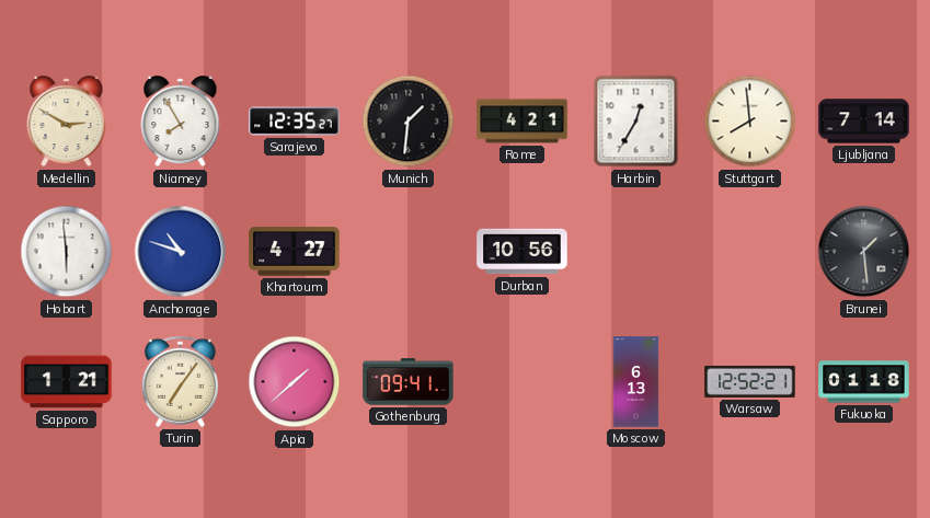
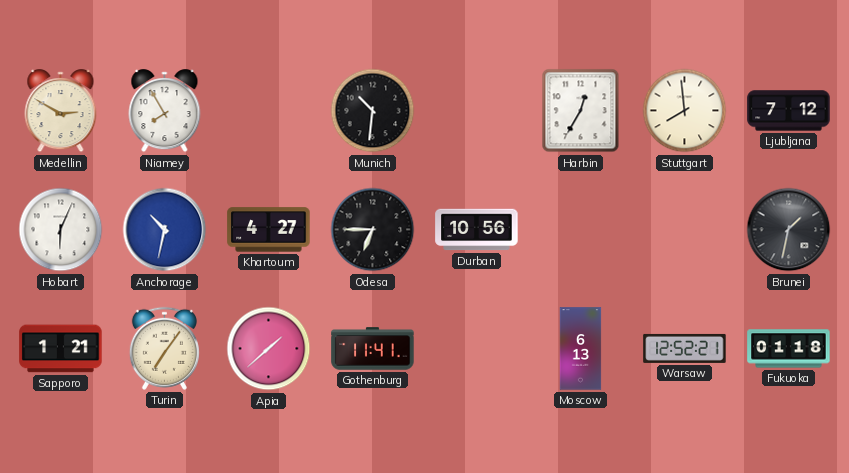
Sarajevo: 12:35 -> none (295, 122)
Munich: 1:31 -> 10:31 (373, 111)
Rome: 4:21 -> none (523, 122)
Ljubljana: 7:14 -> 7:12 (789, 111)
Hobart: 5:59 -> 6:04 (61, 230)
Anchorage: 10:48 -> 10:32 (165, 230)
Odesa: none -> 6:45 (373, 230)
Brunei: 1:29 -> 1:32 (789, 230)
Gothenburg: 09:41 -> 11:41 (373, 349)
